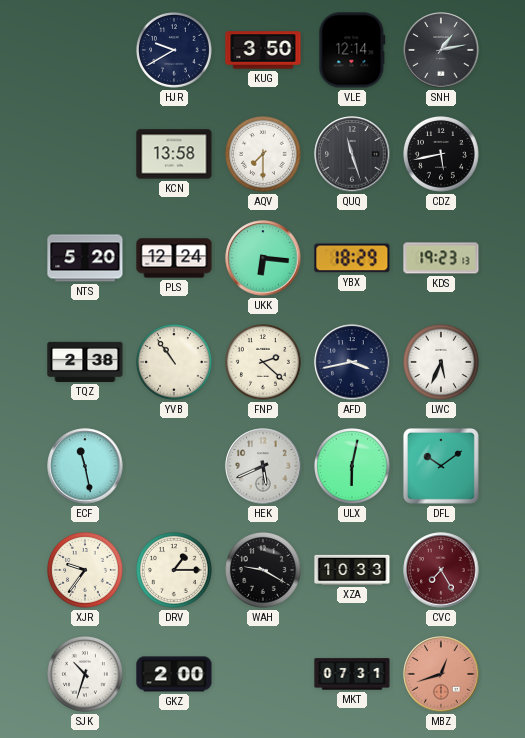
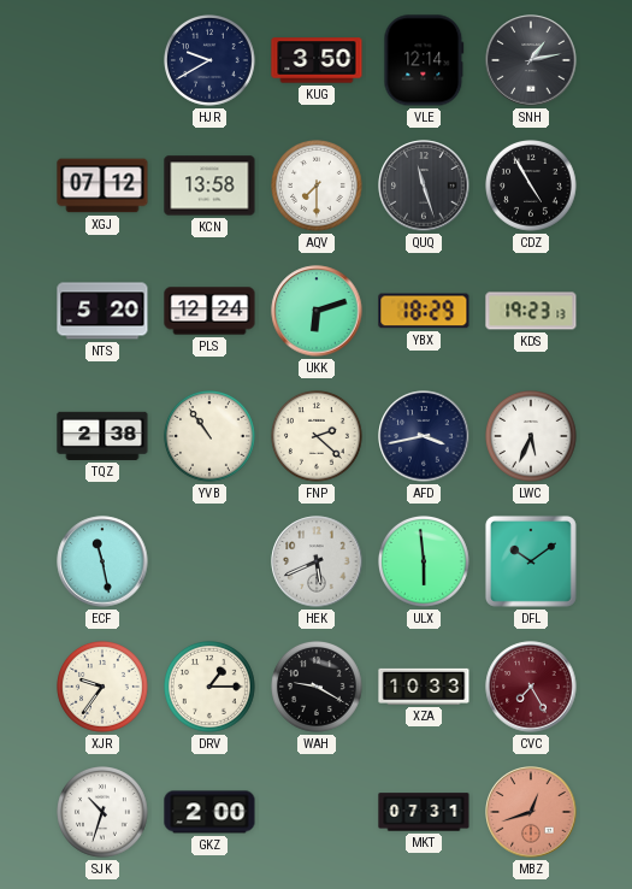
XGJ: none -> 07:12 (102, 186)
CDZ: 5:43 -> 4:55 (532, 187)
UKK: 6:16 -> 6:12 (317, 311)
ULX: 6:02 -> 5:59 (425, 563)
